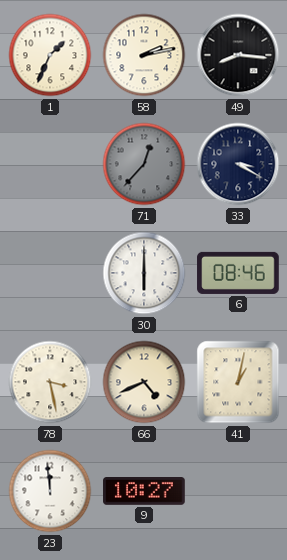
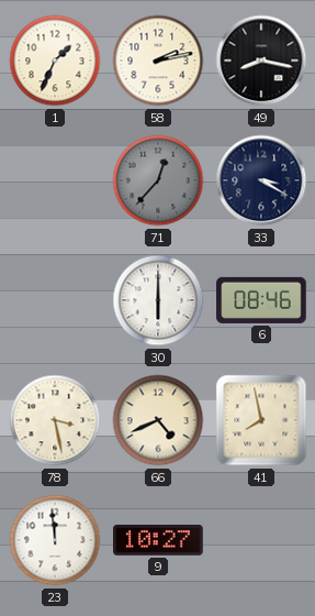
49: 8:16 -> 8:17 (261, 61)
41: 1:02 -> 7:58 (261, 420)
